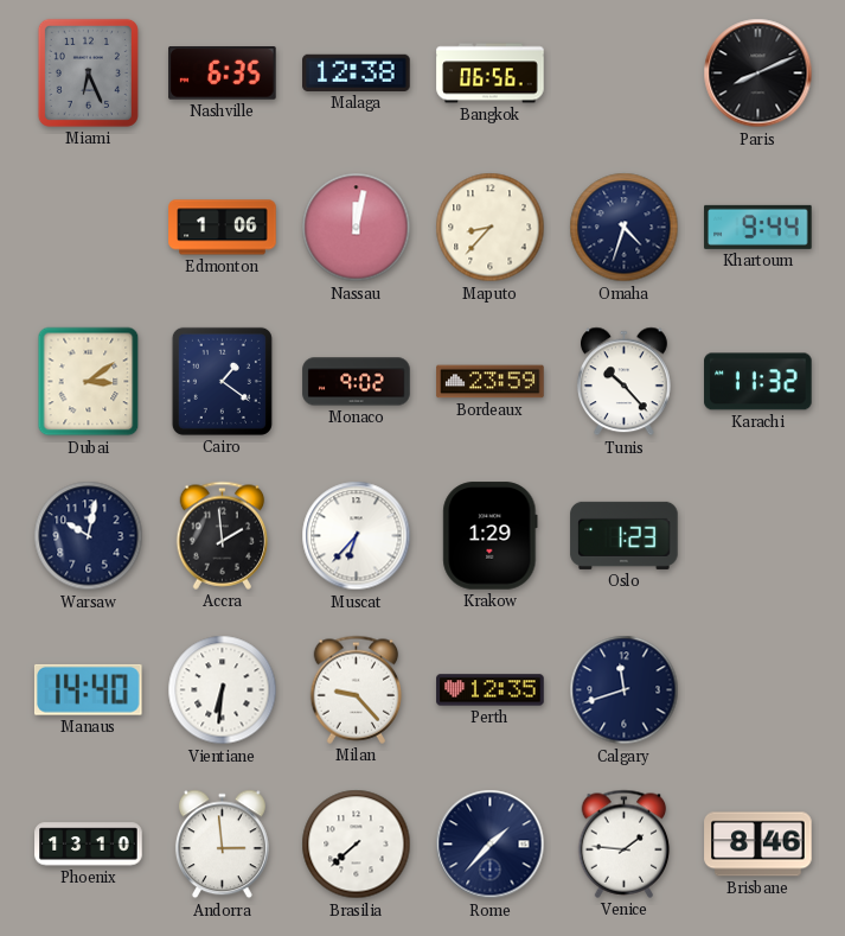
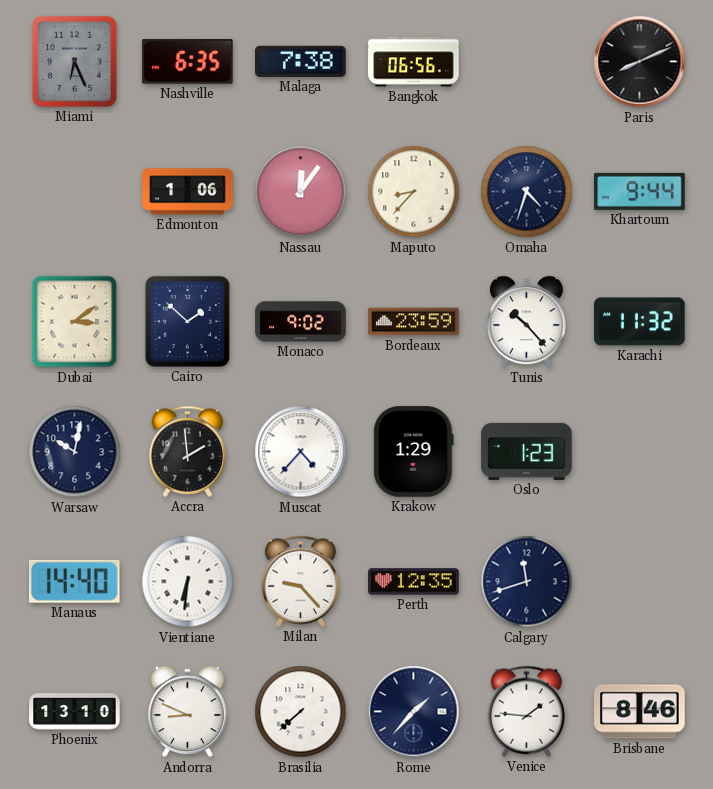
Malaga: 12:38 -> 7:38 (301, 61)
Nassau: 12:02 -> 12:06 (301, 192)
Cairo: 1:21 -> 1:52 (187, 321)
Muscat: 6:37 -> 4:37 (301, 452)
Andorra: 2:59 -> 8:49 (187, 712)
